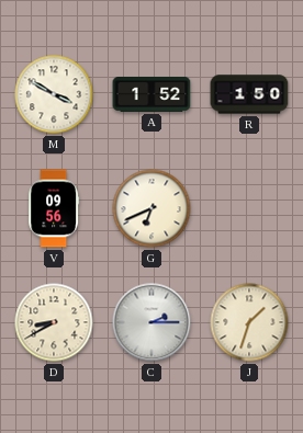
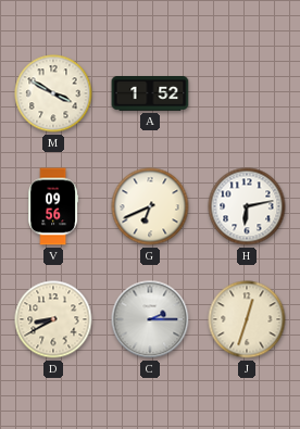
R: 1:50 -> none (249, 94)
H: none -> 6:13 (247, 206)
J: 1:33 -> 12:33 (247, 319)
